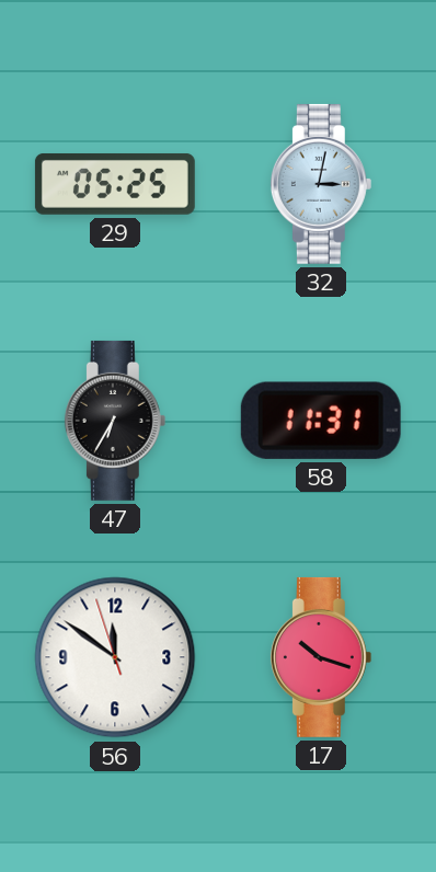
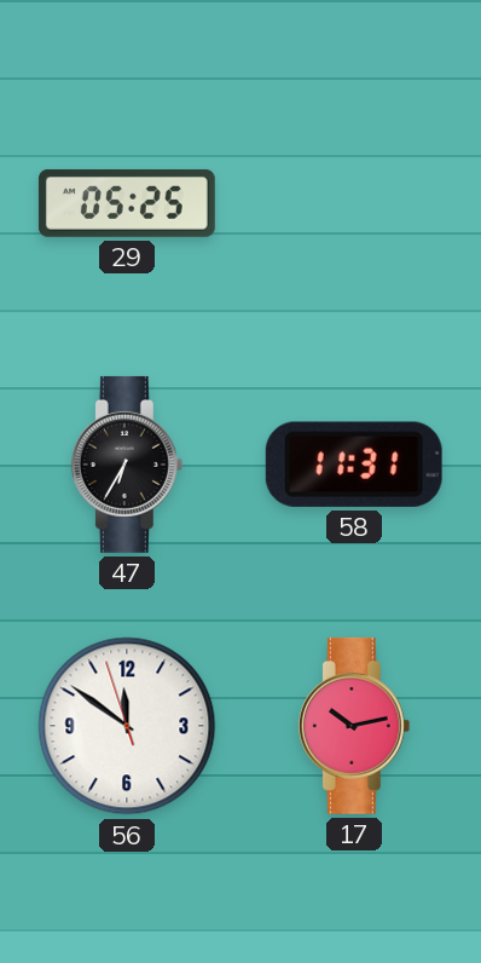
32: 3:02 -> none (321, 184)
17: 10:18 -> 10:13 (354, 726)
